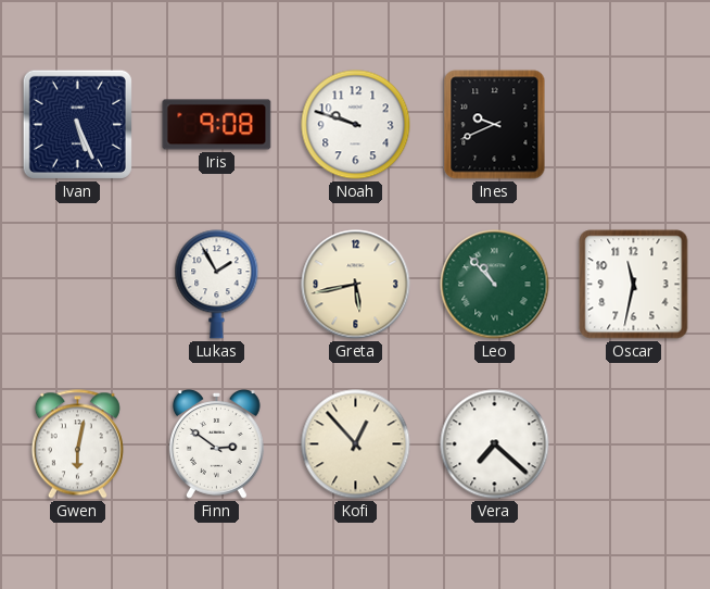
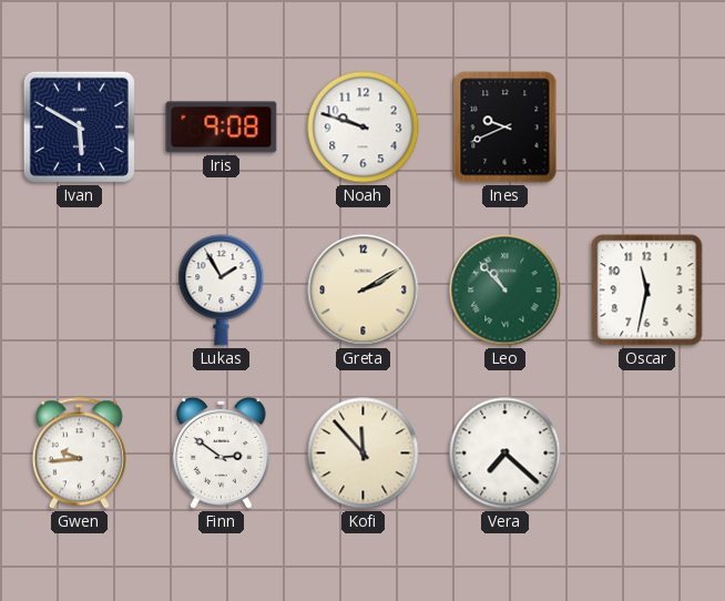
Ivan: 5:26 -> 5:50 (79, 126)
Greta: 5:43 -> 2:10 (364, 291)
Gwen: 6:02 -> 9:44 (79, 454)
Kofi: 12:53 -> 11:53 (364, 454)
